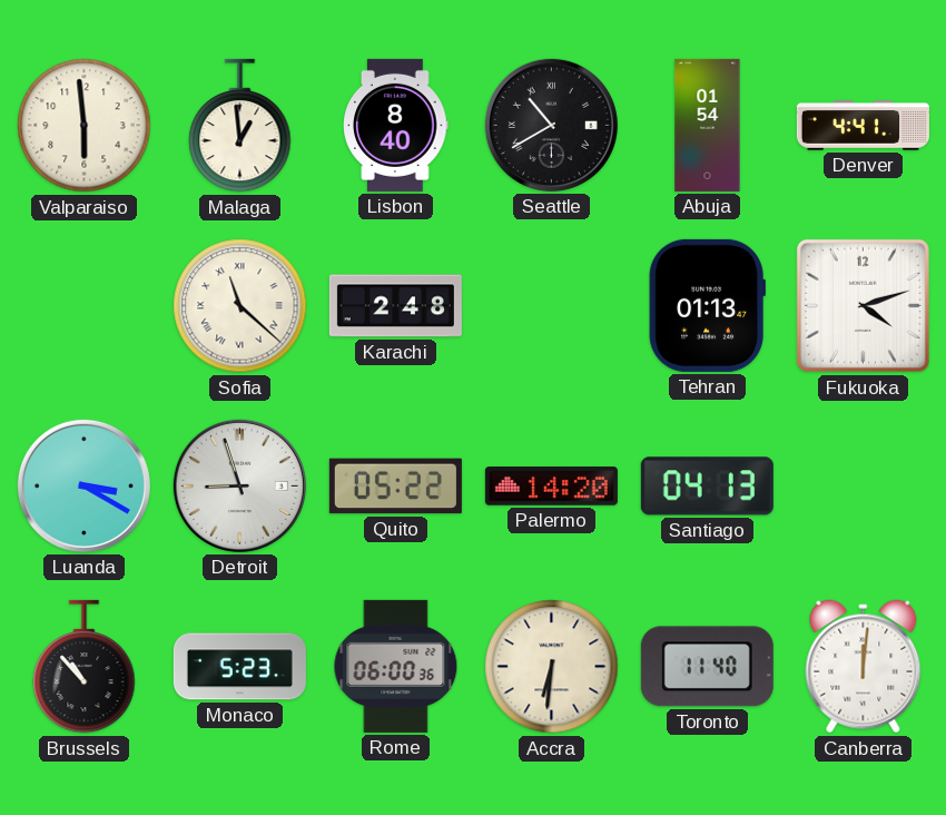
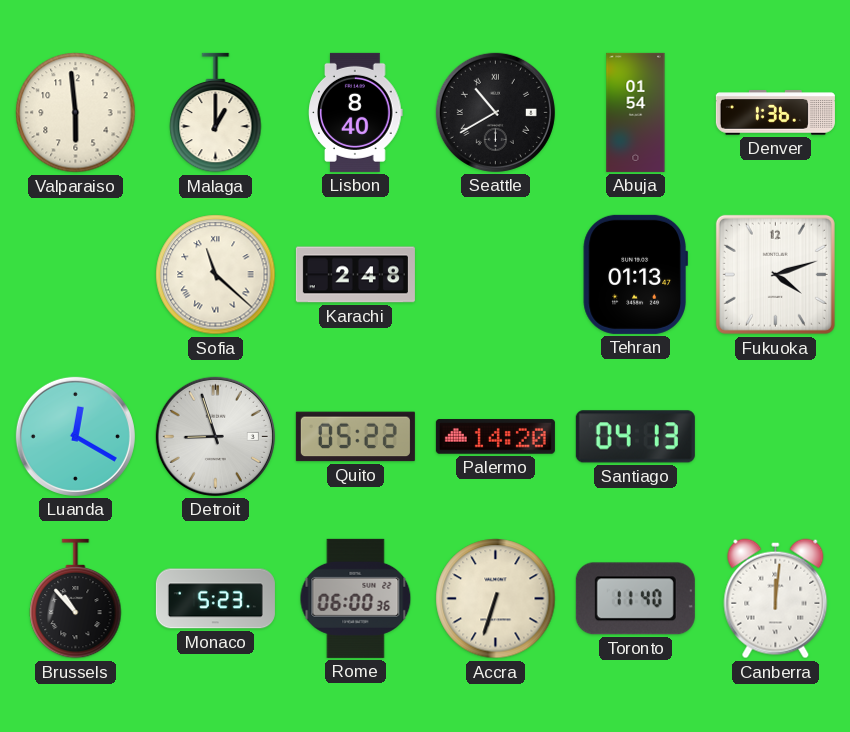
Malaga: 12:59 -> 1:00 (216, 113)
Denver: 4:41 -> 1:36 (775, 113)
Luanda: 3:20 -> 12:20 (75, 436)
Accra: 6:31 -> 6:33 (496, 599)
